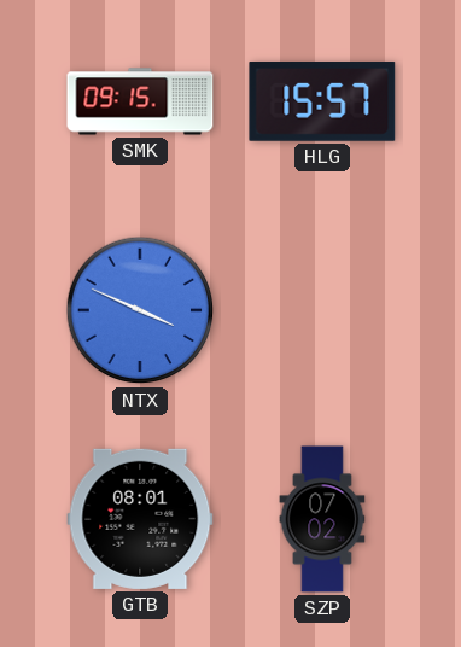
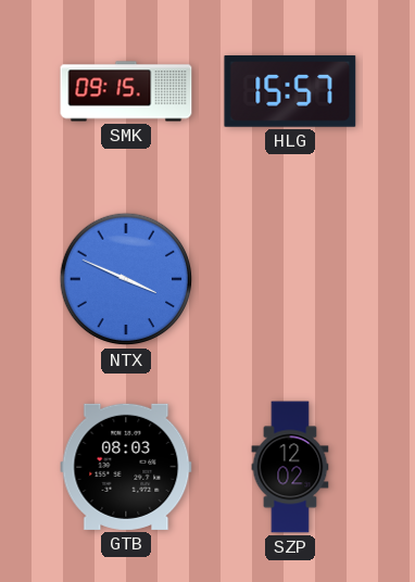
GTB: 08:01 -> 08:03 (126, 467)
SZP: 07:02 -> 12:02 (290, 467)
